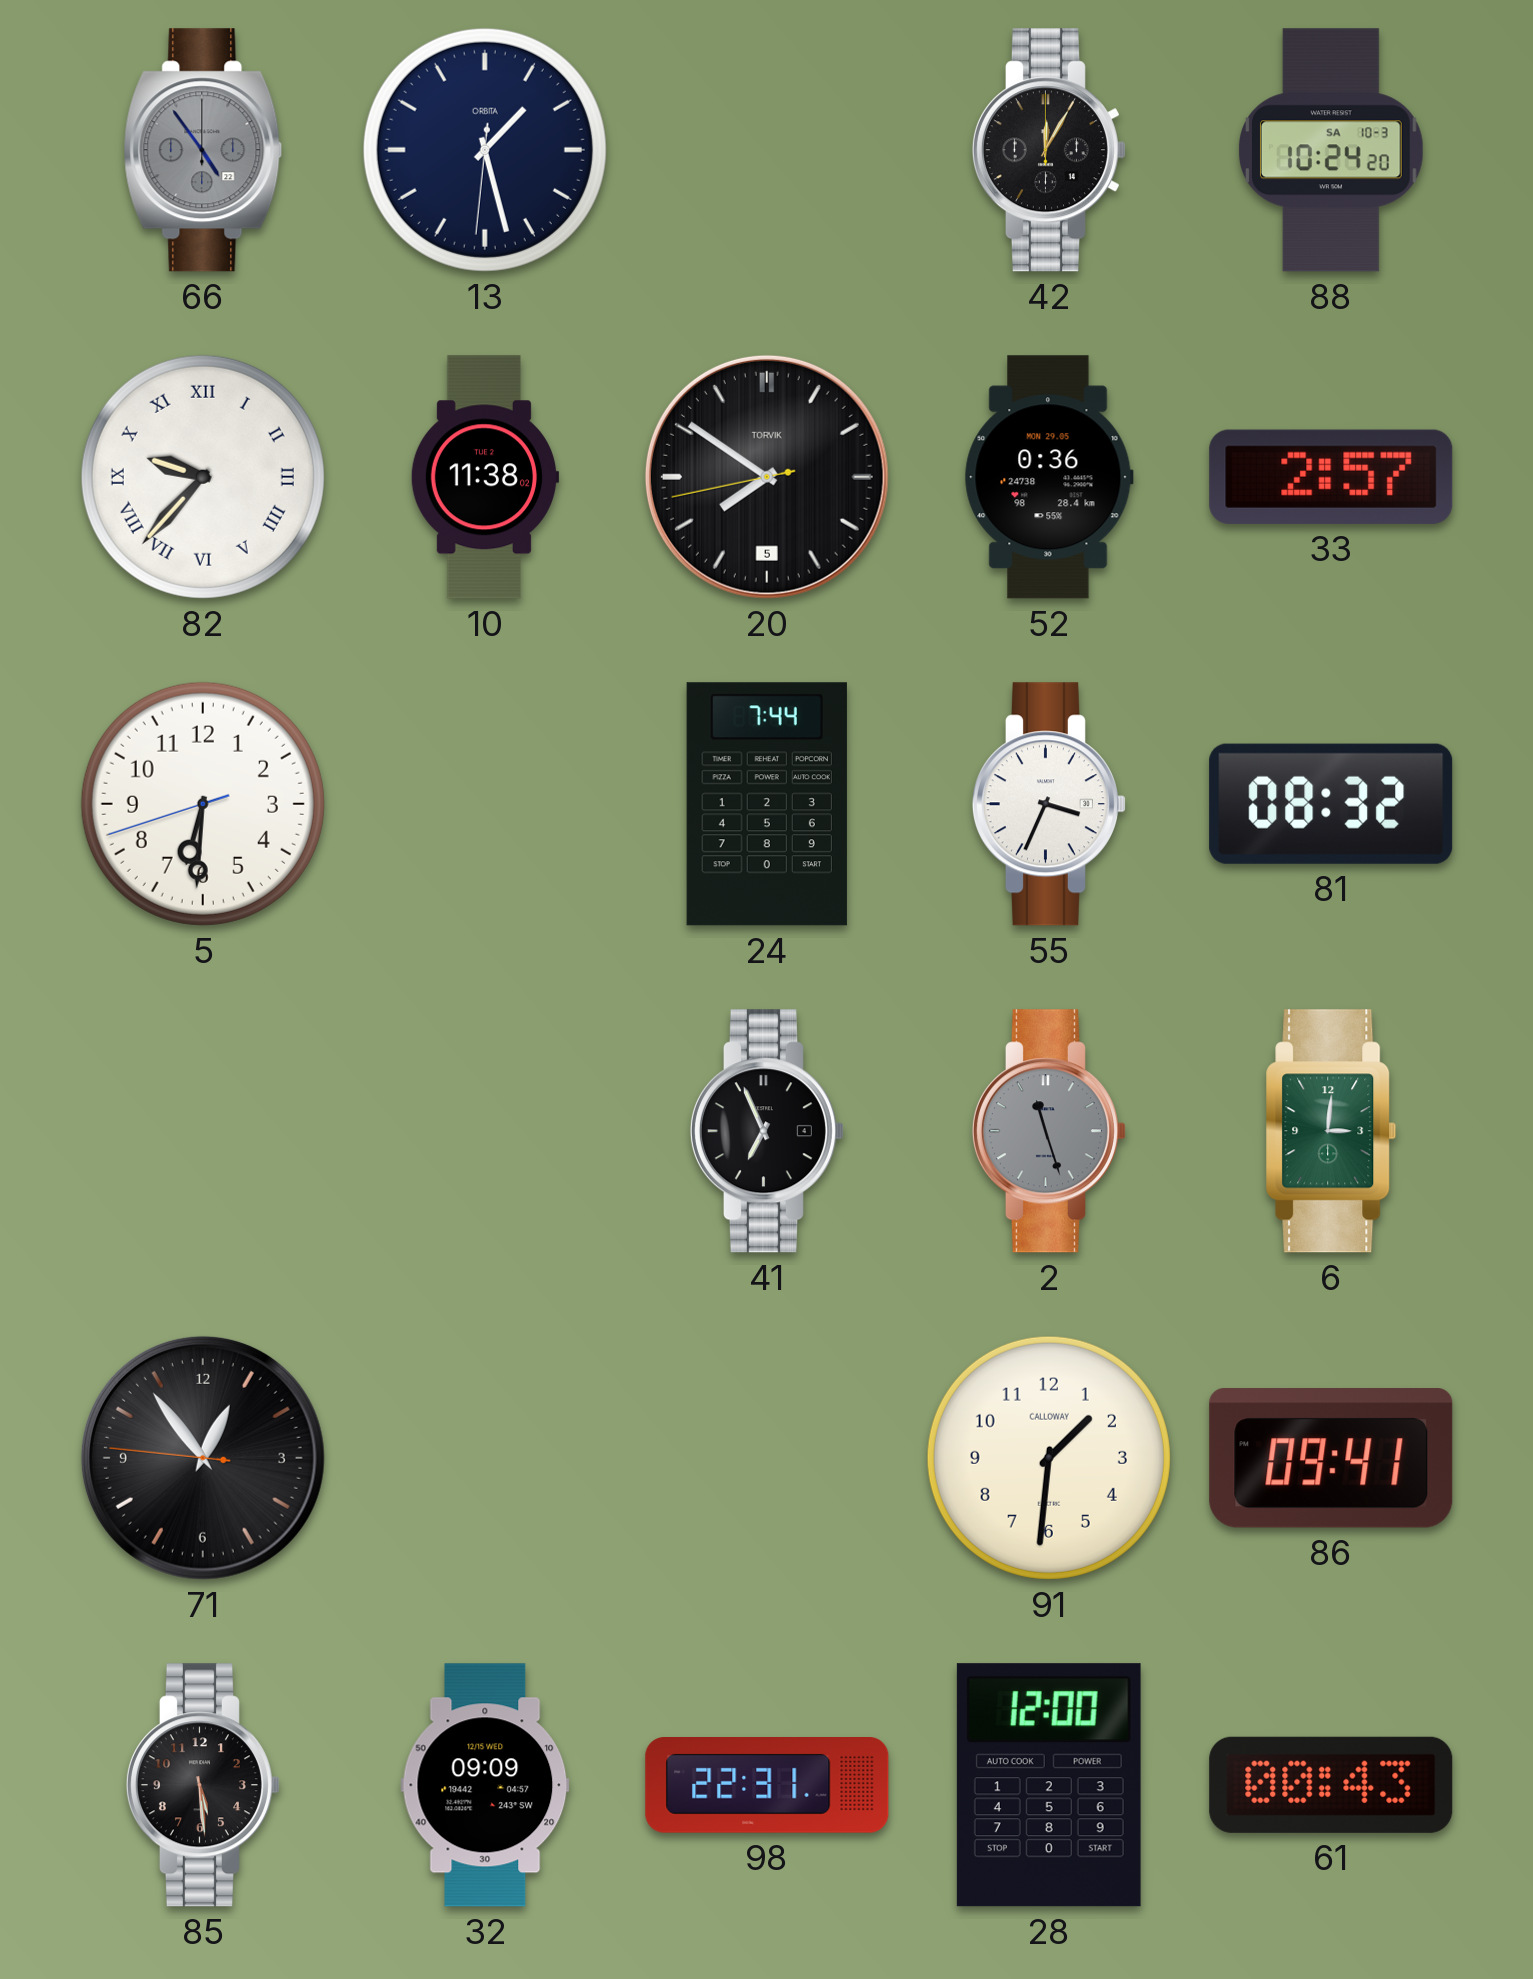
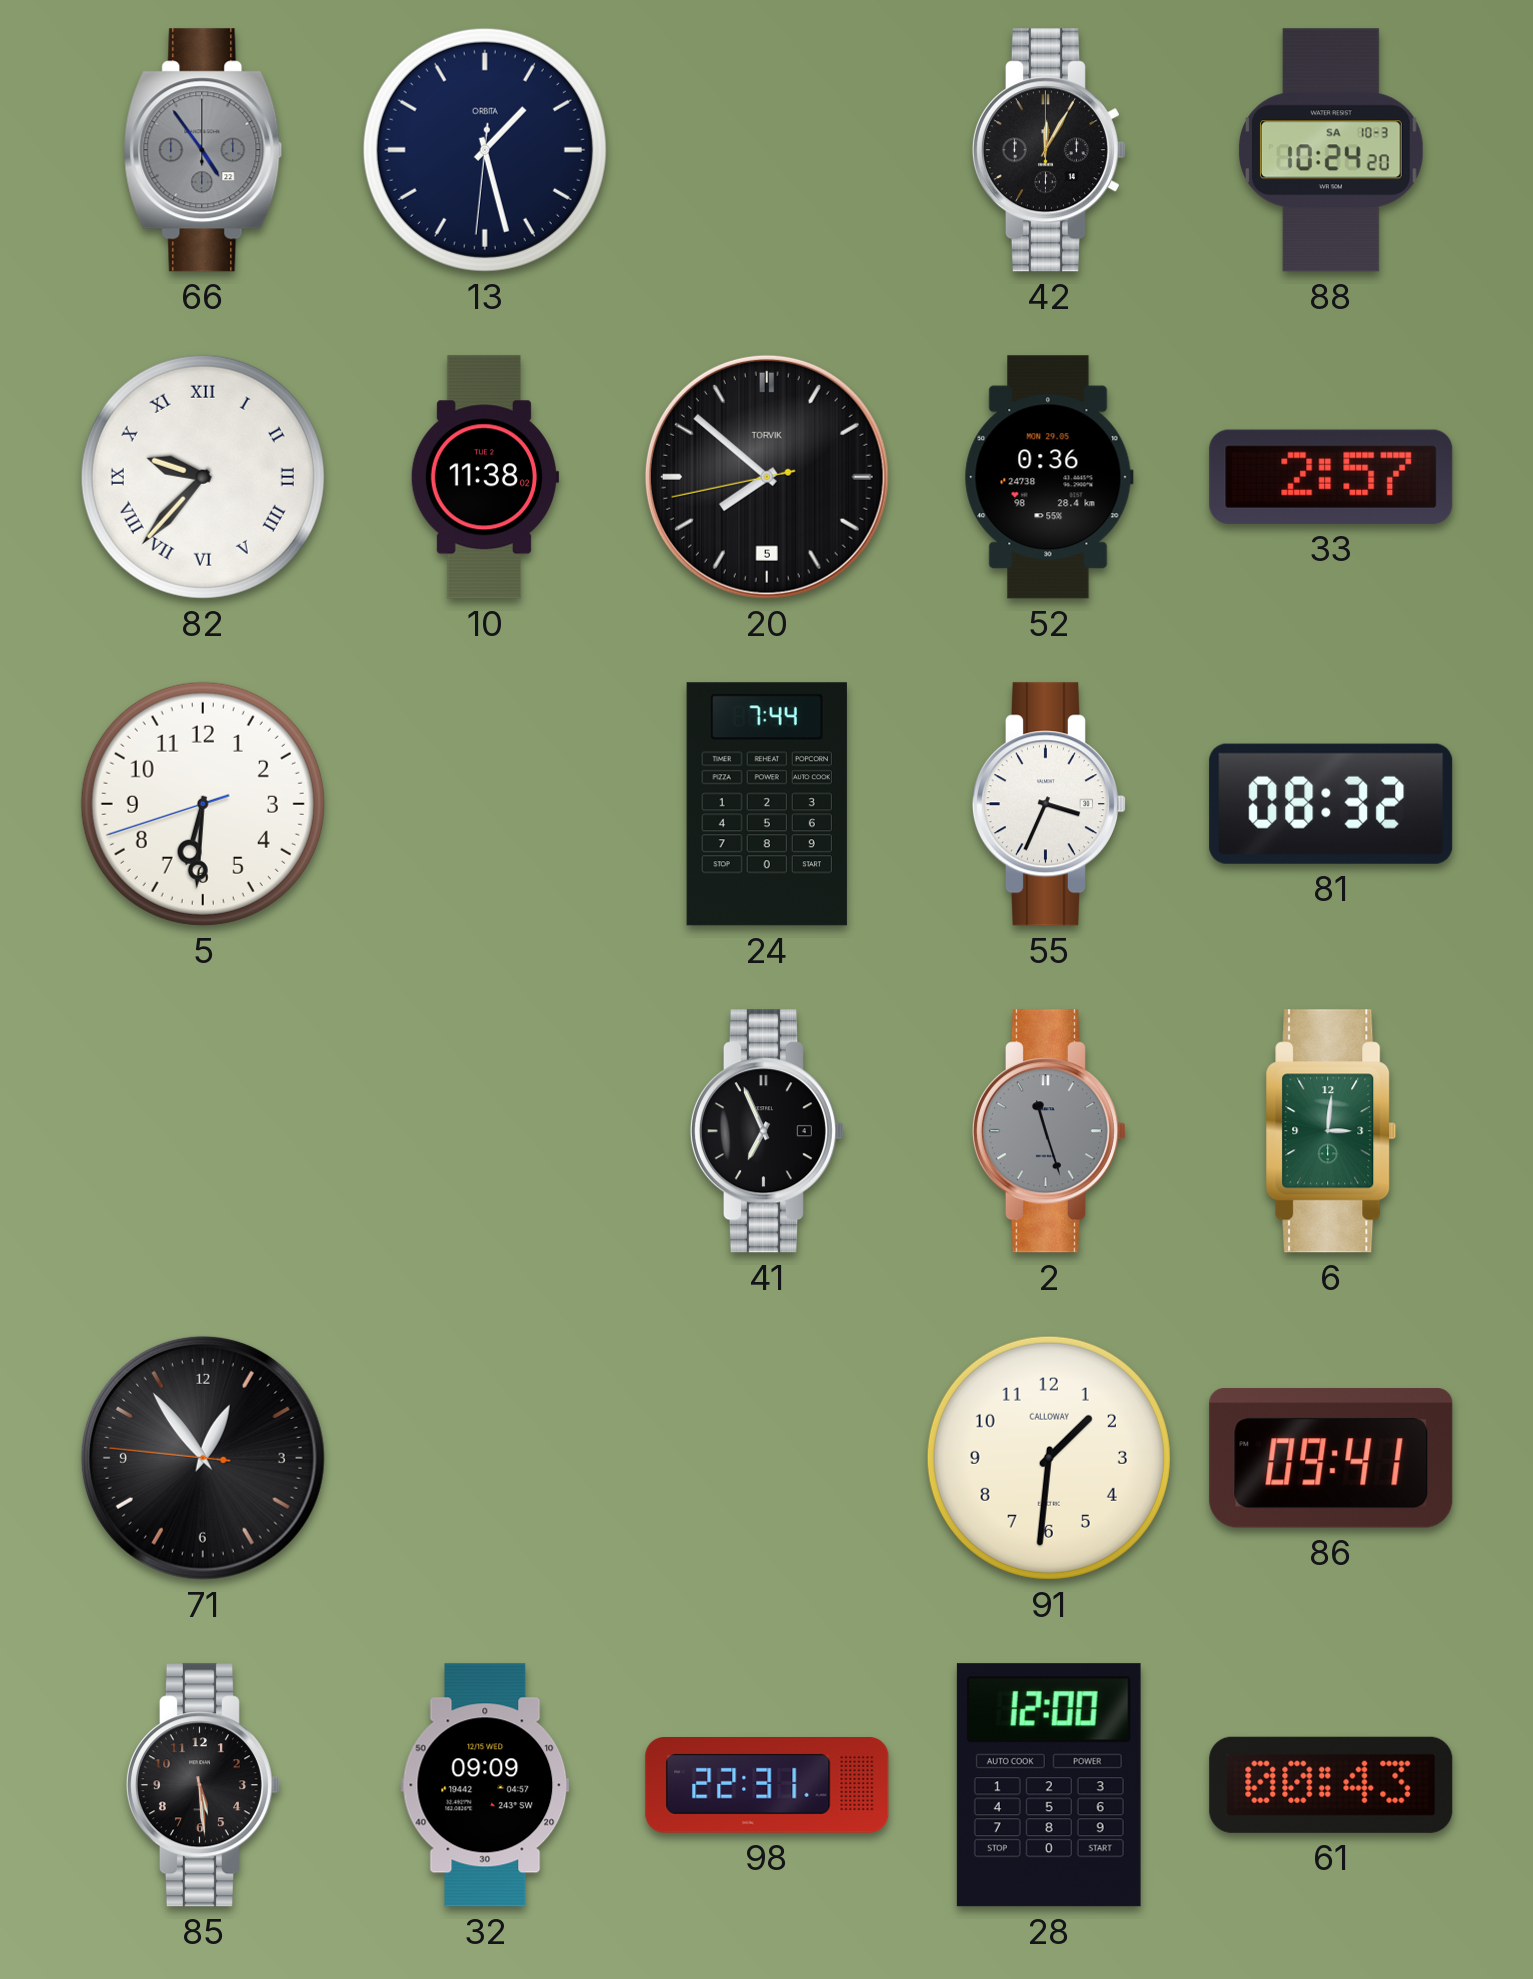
20: 7:50 -> 7:51 (767, 477)
